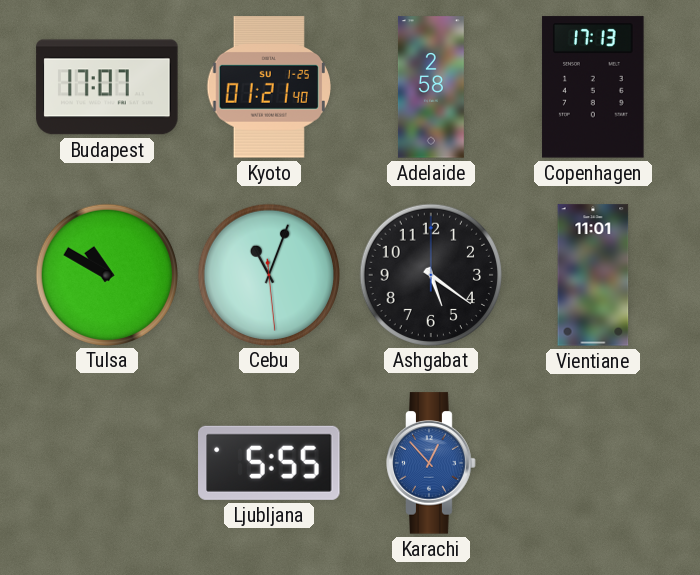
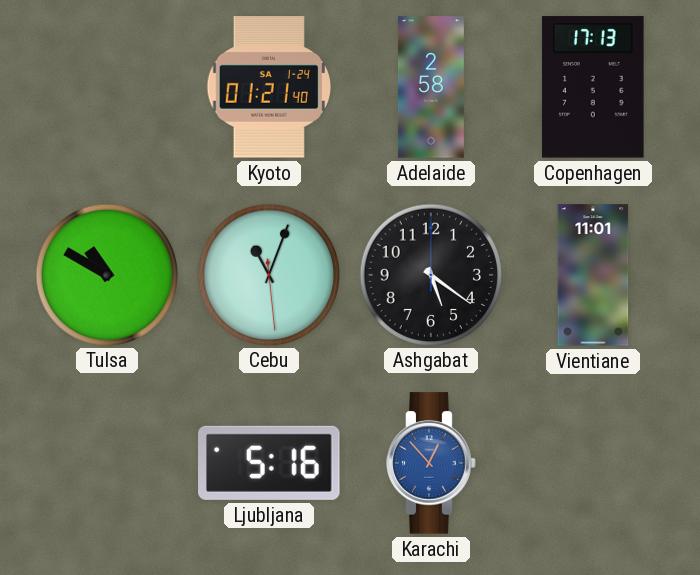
Budapest: 17:07 -> none (107, 87)
Kyoto date: SU 1-25 -> SA 1-24 (269, 87)
Ljubljana: 5:55 -> 5:16 (269, 463)
